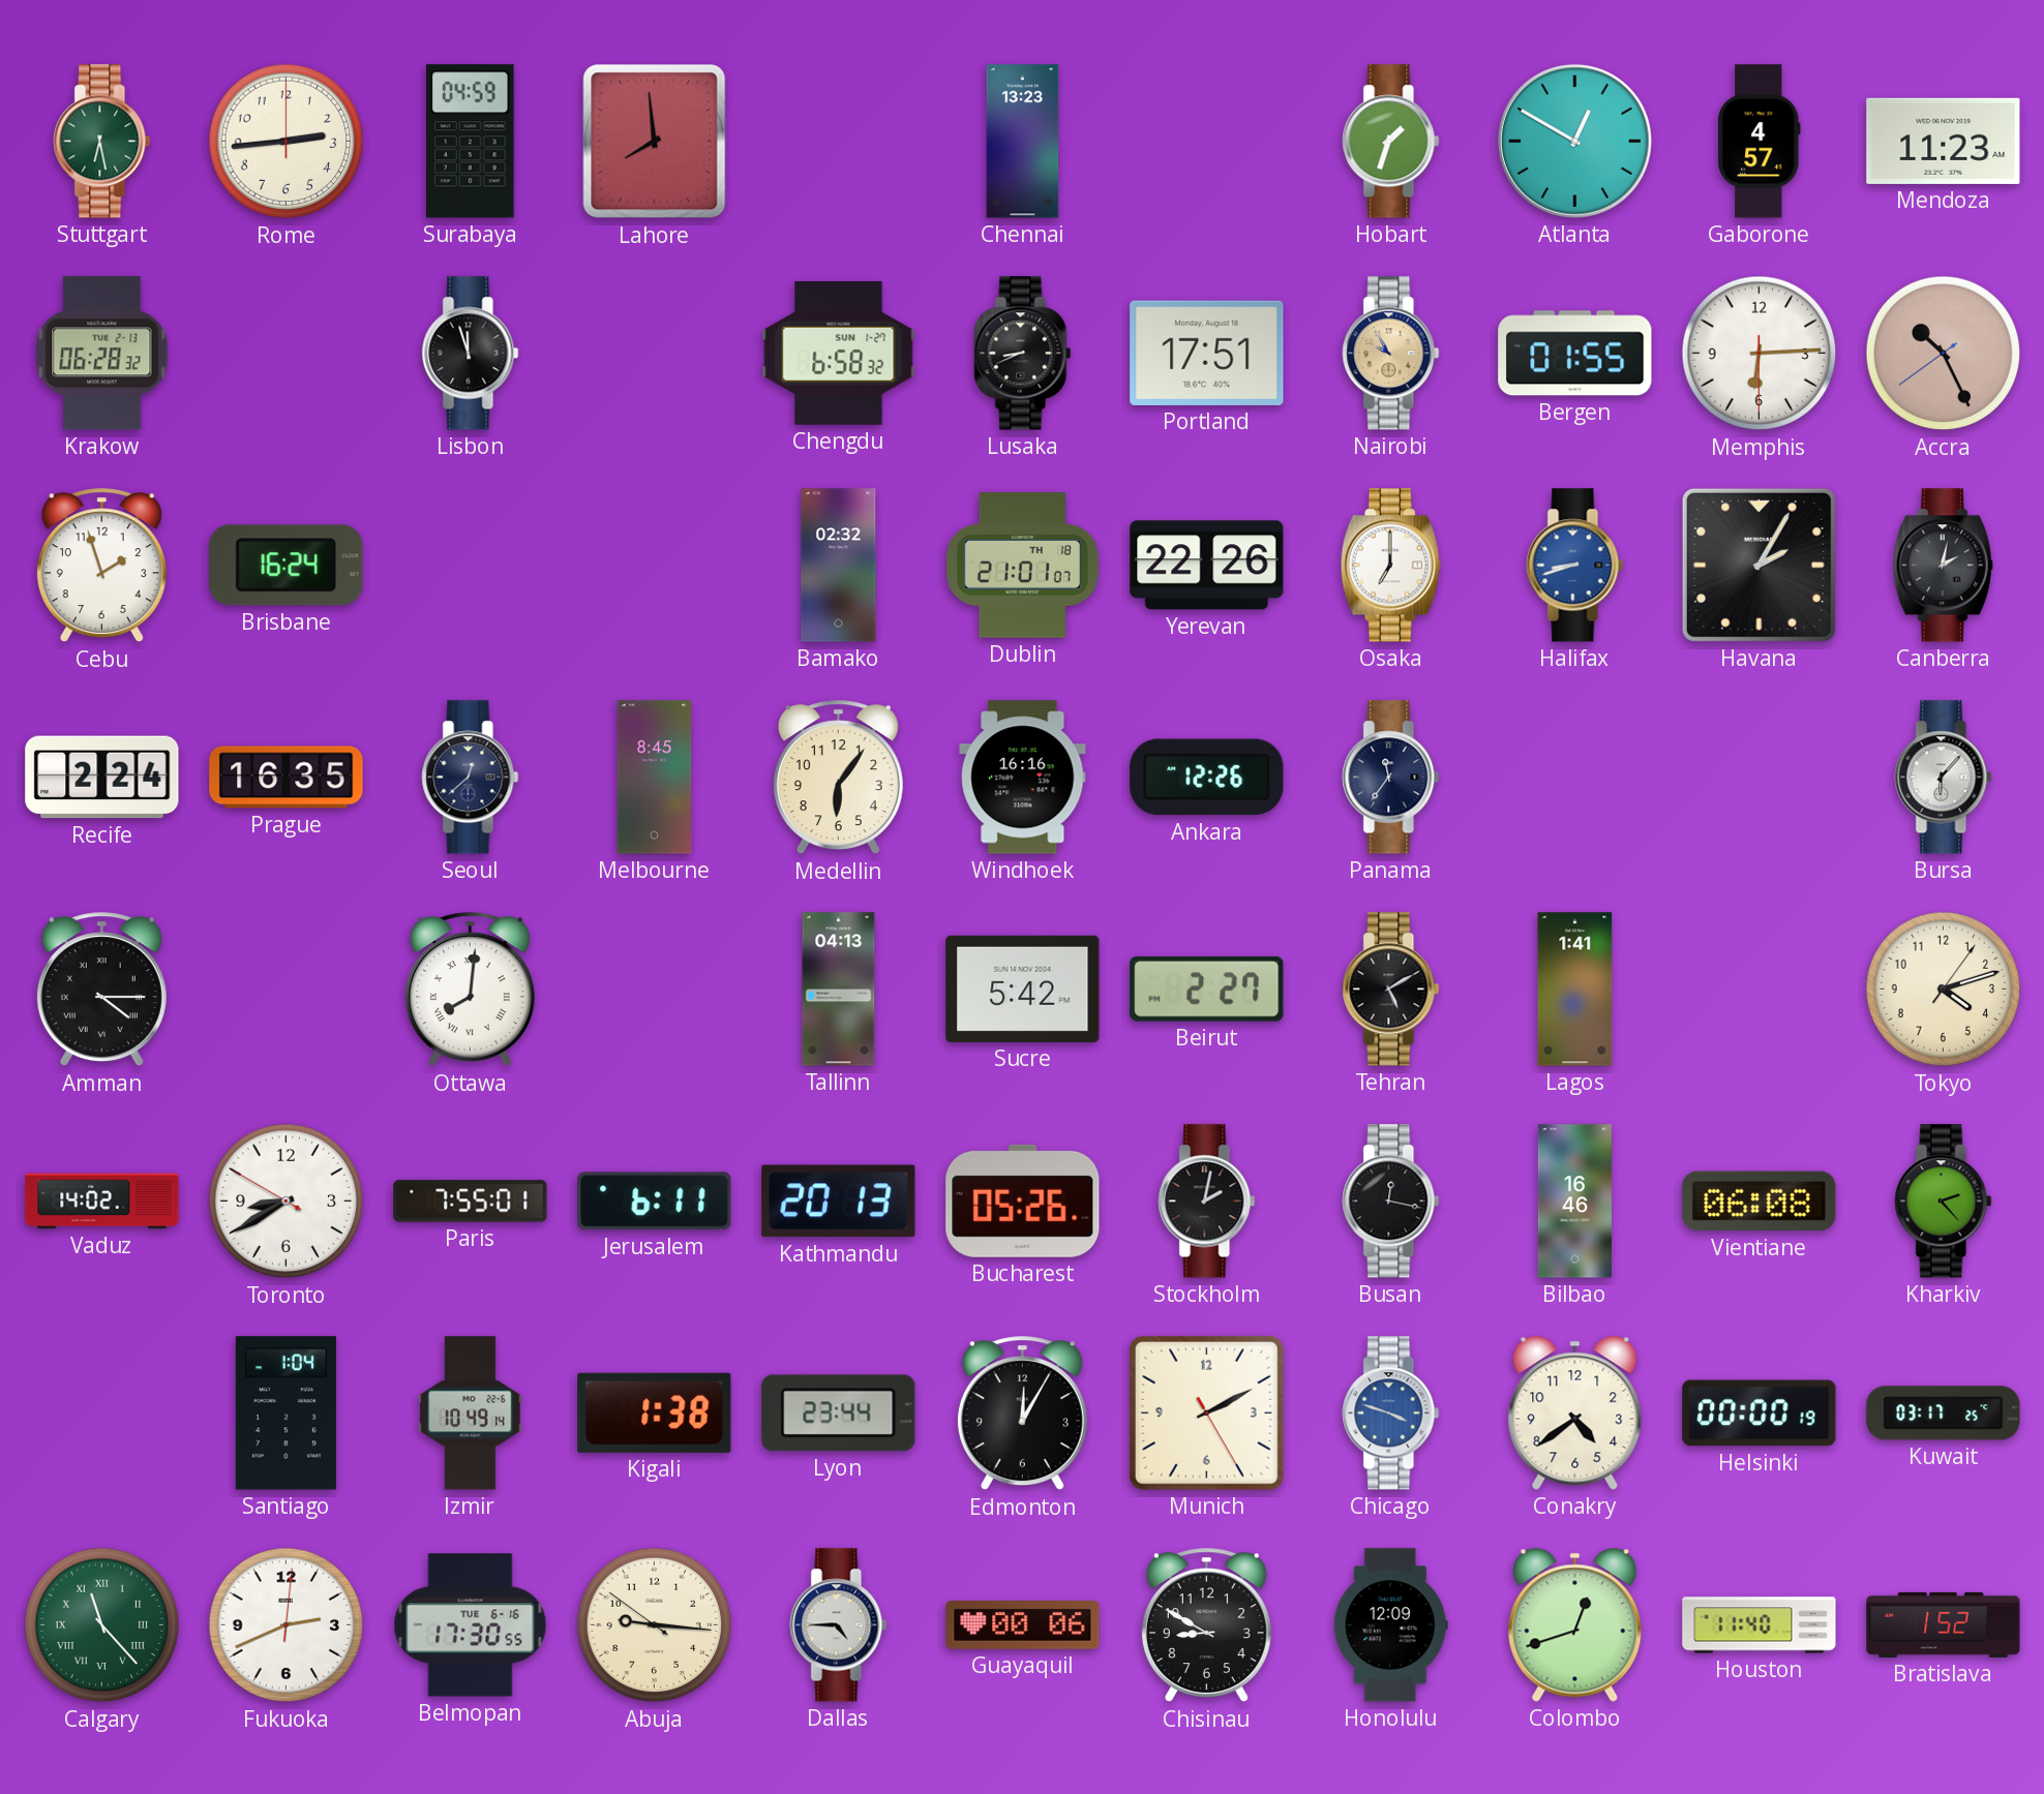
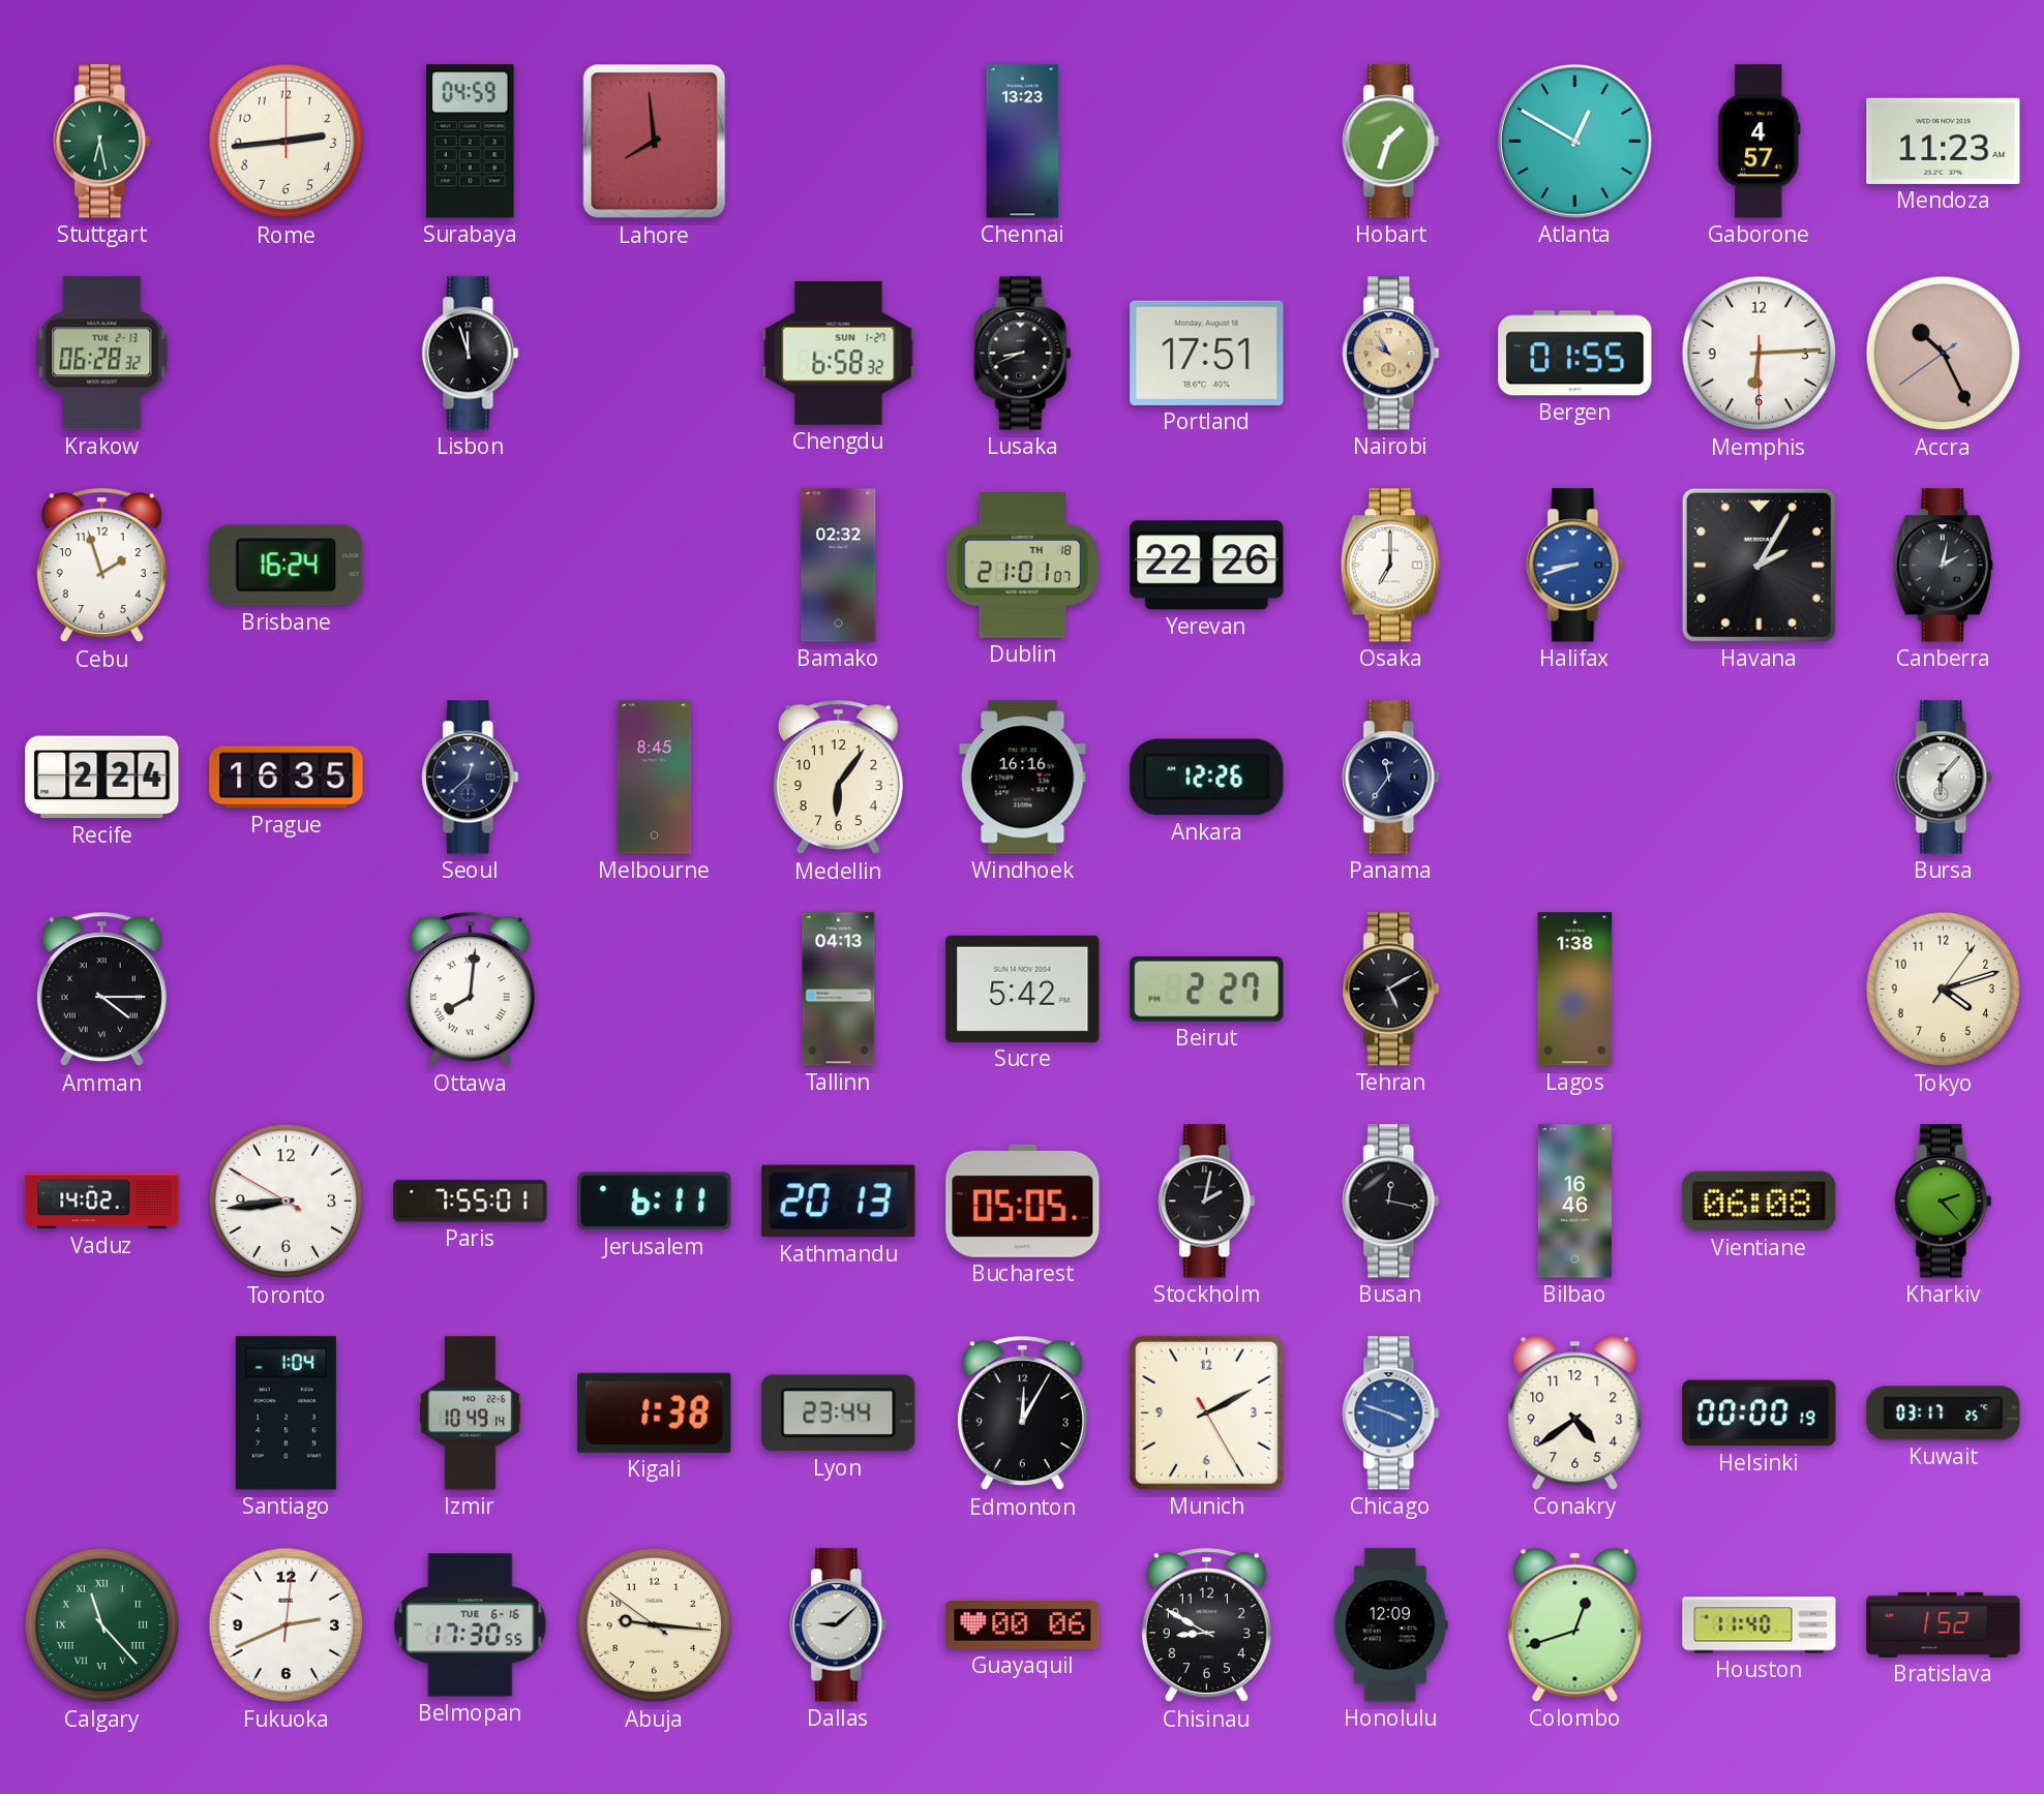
Lagos: 1:41 -> 1:38 (1575, 990)
Toronto: 8:39 -> 8:43 (287, 1202)
Bucharest: 05:26 -> 05:05 (1023, 1200)
Dallas: 4:45 -> 9:08 (839, 1625)
